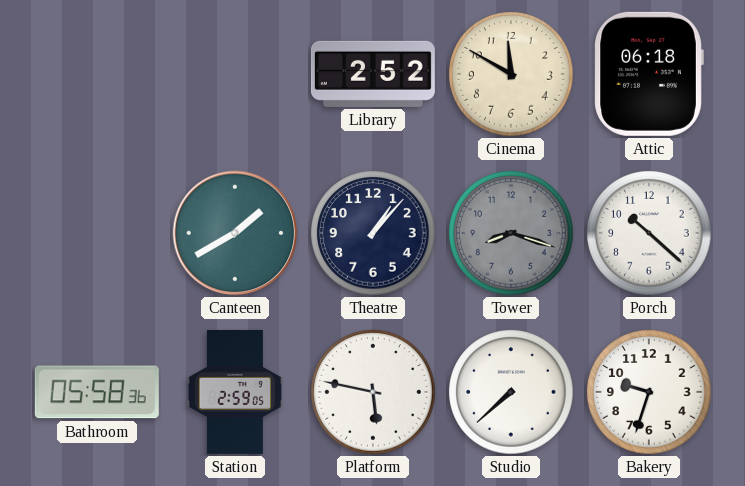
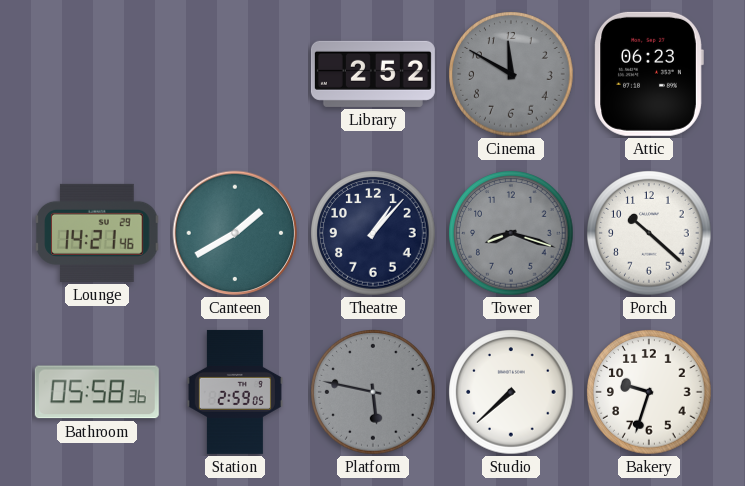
Cinema dial: cream -> grey (511, 74)
Attic: 06:18 -> 06:23 (649, 74)
Lounge: none -> 14:21 (97, 233)
Platform dial: white -> grey (373, 392)
